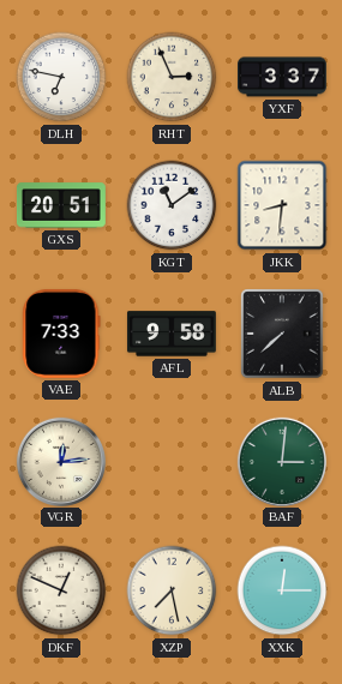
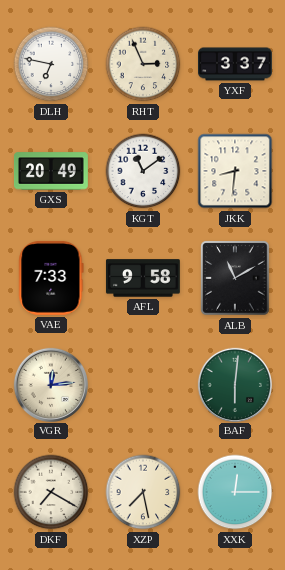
GXS: 20:51 -> 20:49 (51, 171)
ALB: 7:38 -> 11:10 (235, 278)
BAF: 3:01 -> 6:01 (234, 384)
DKF: 12:49 -> 7:20 (51, 492)
